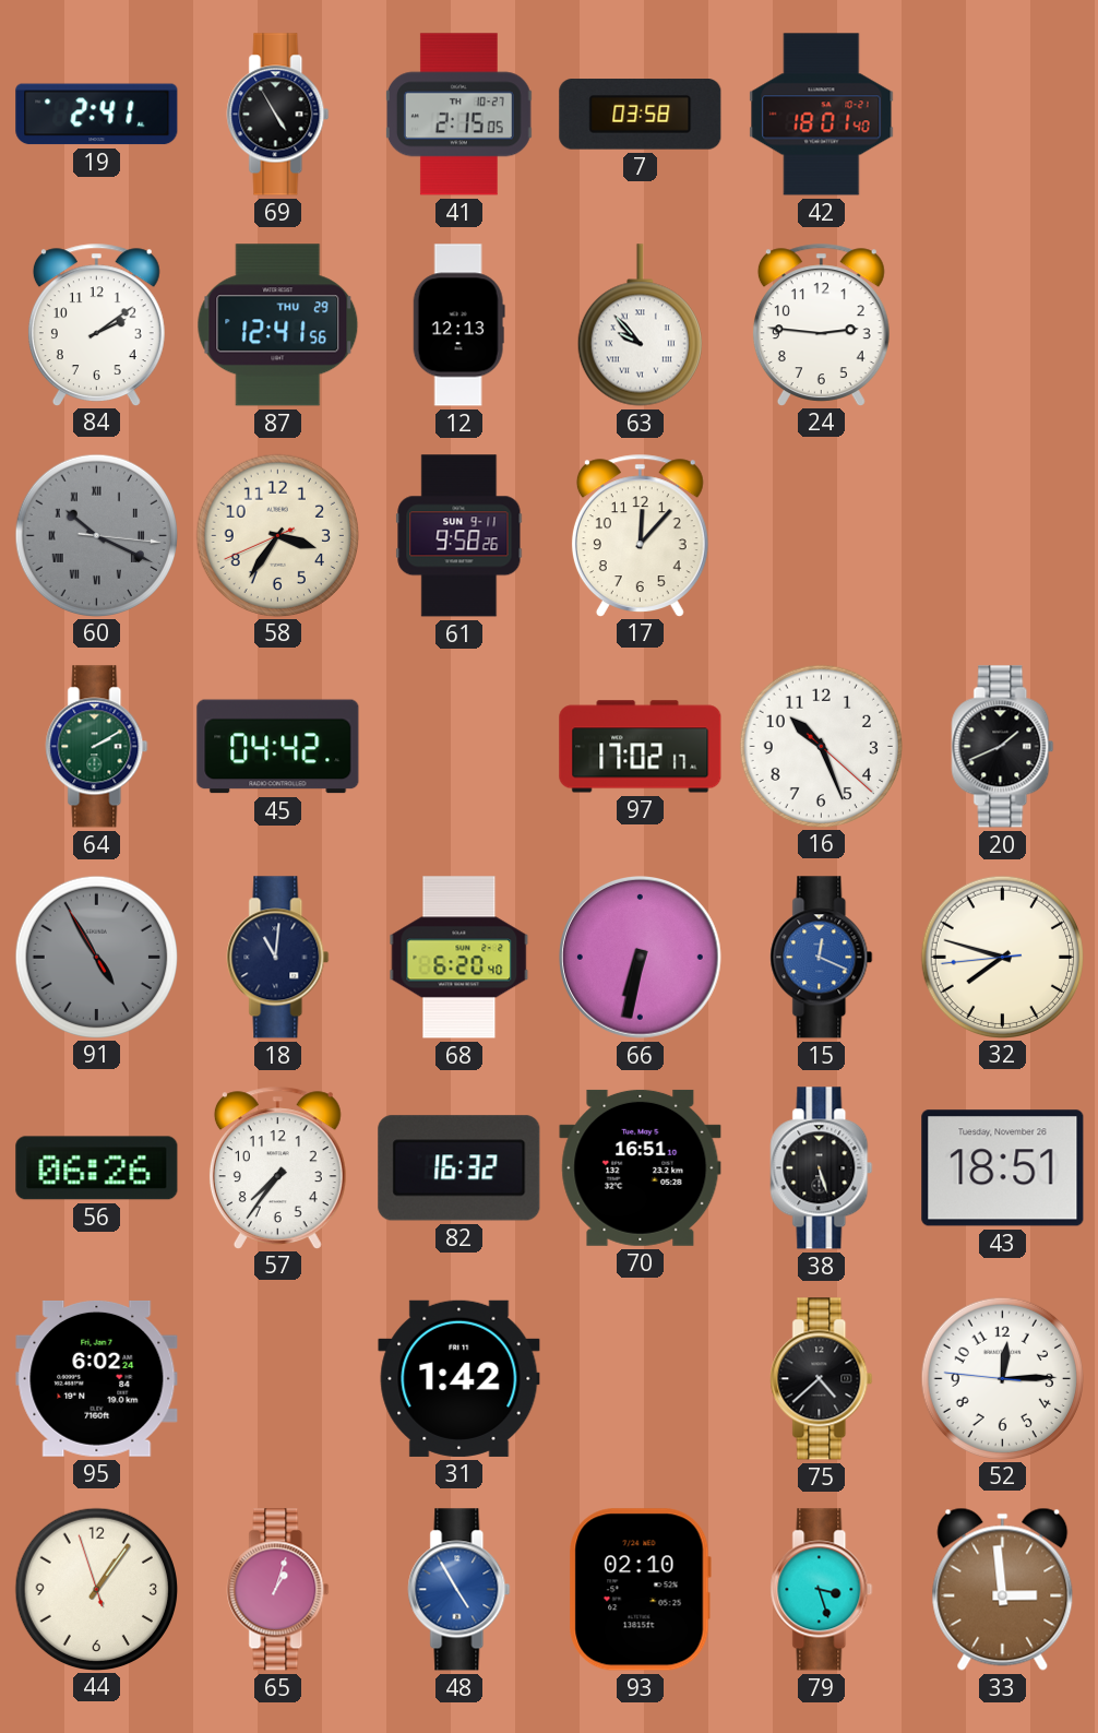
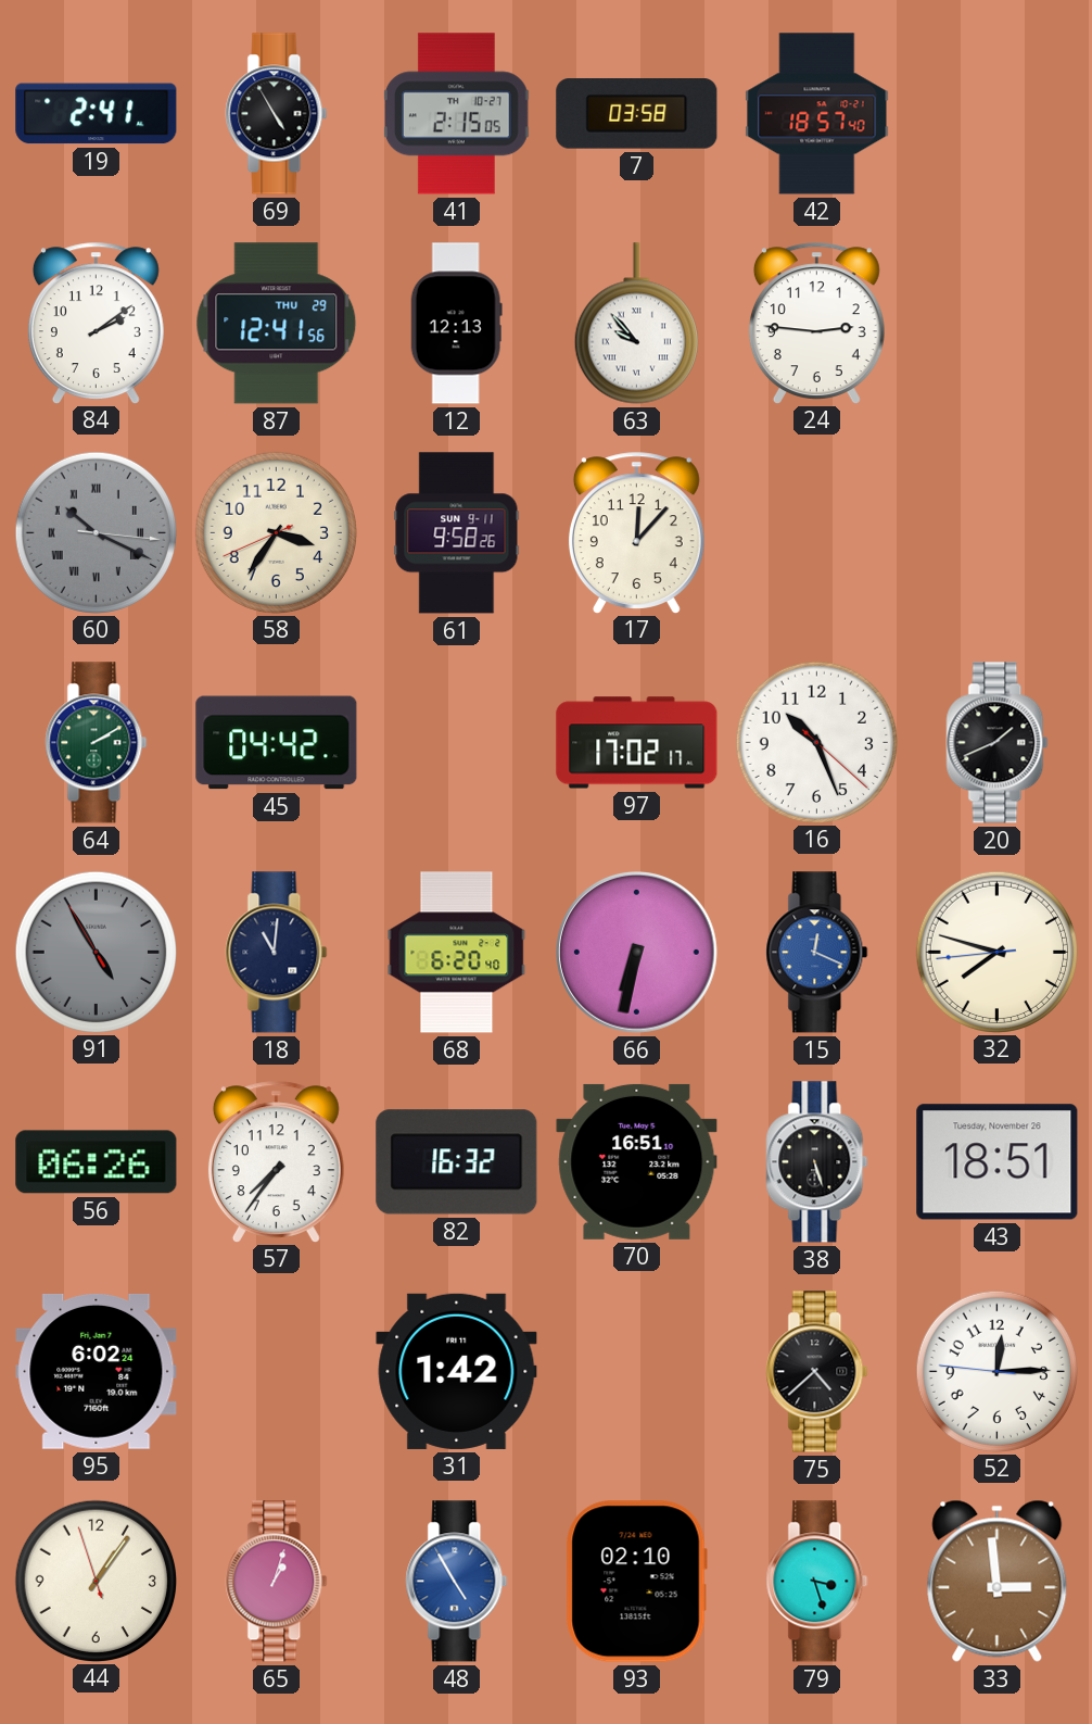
42: 18:01 -> 18:57 (817, 114)
